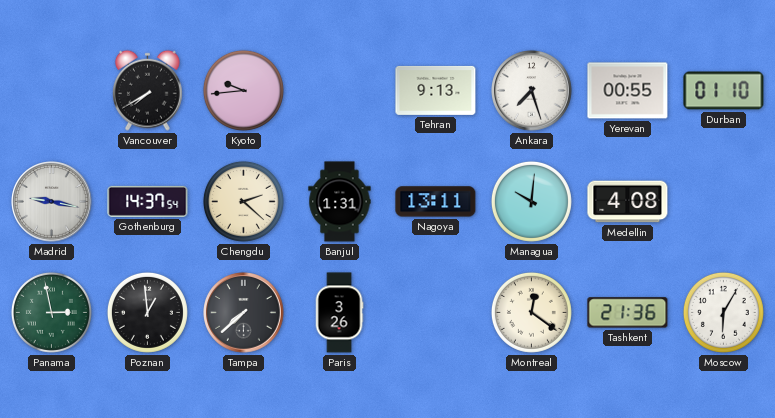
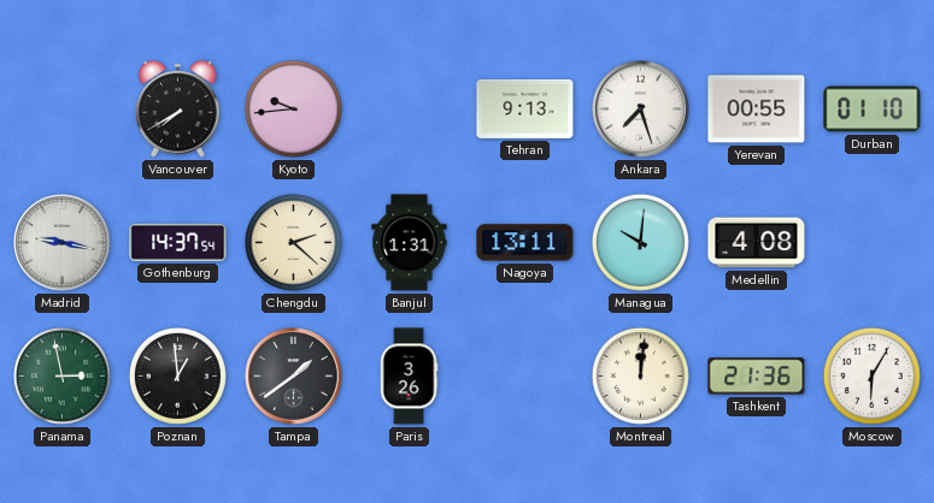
Tampa: 7:38 -> 1:39 (294, 377)
Montreal: 12:21 -> 12:01 (640, 375)
